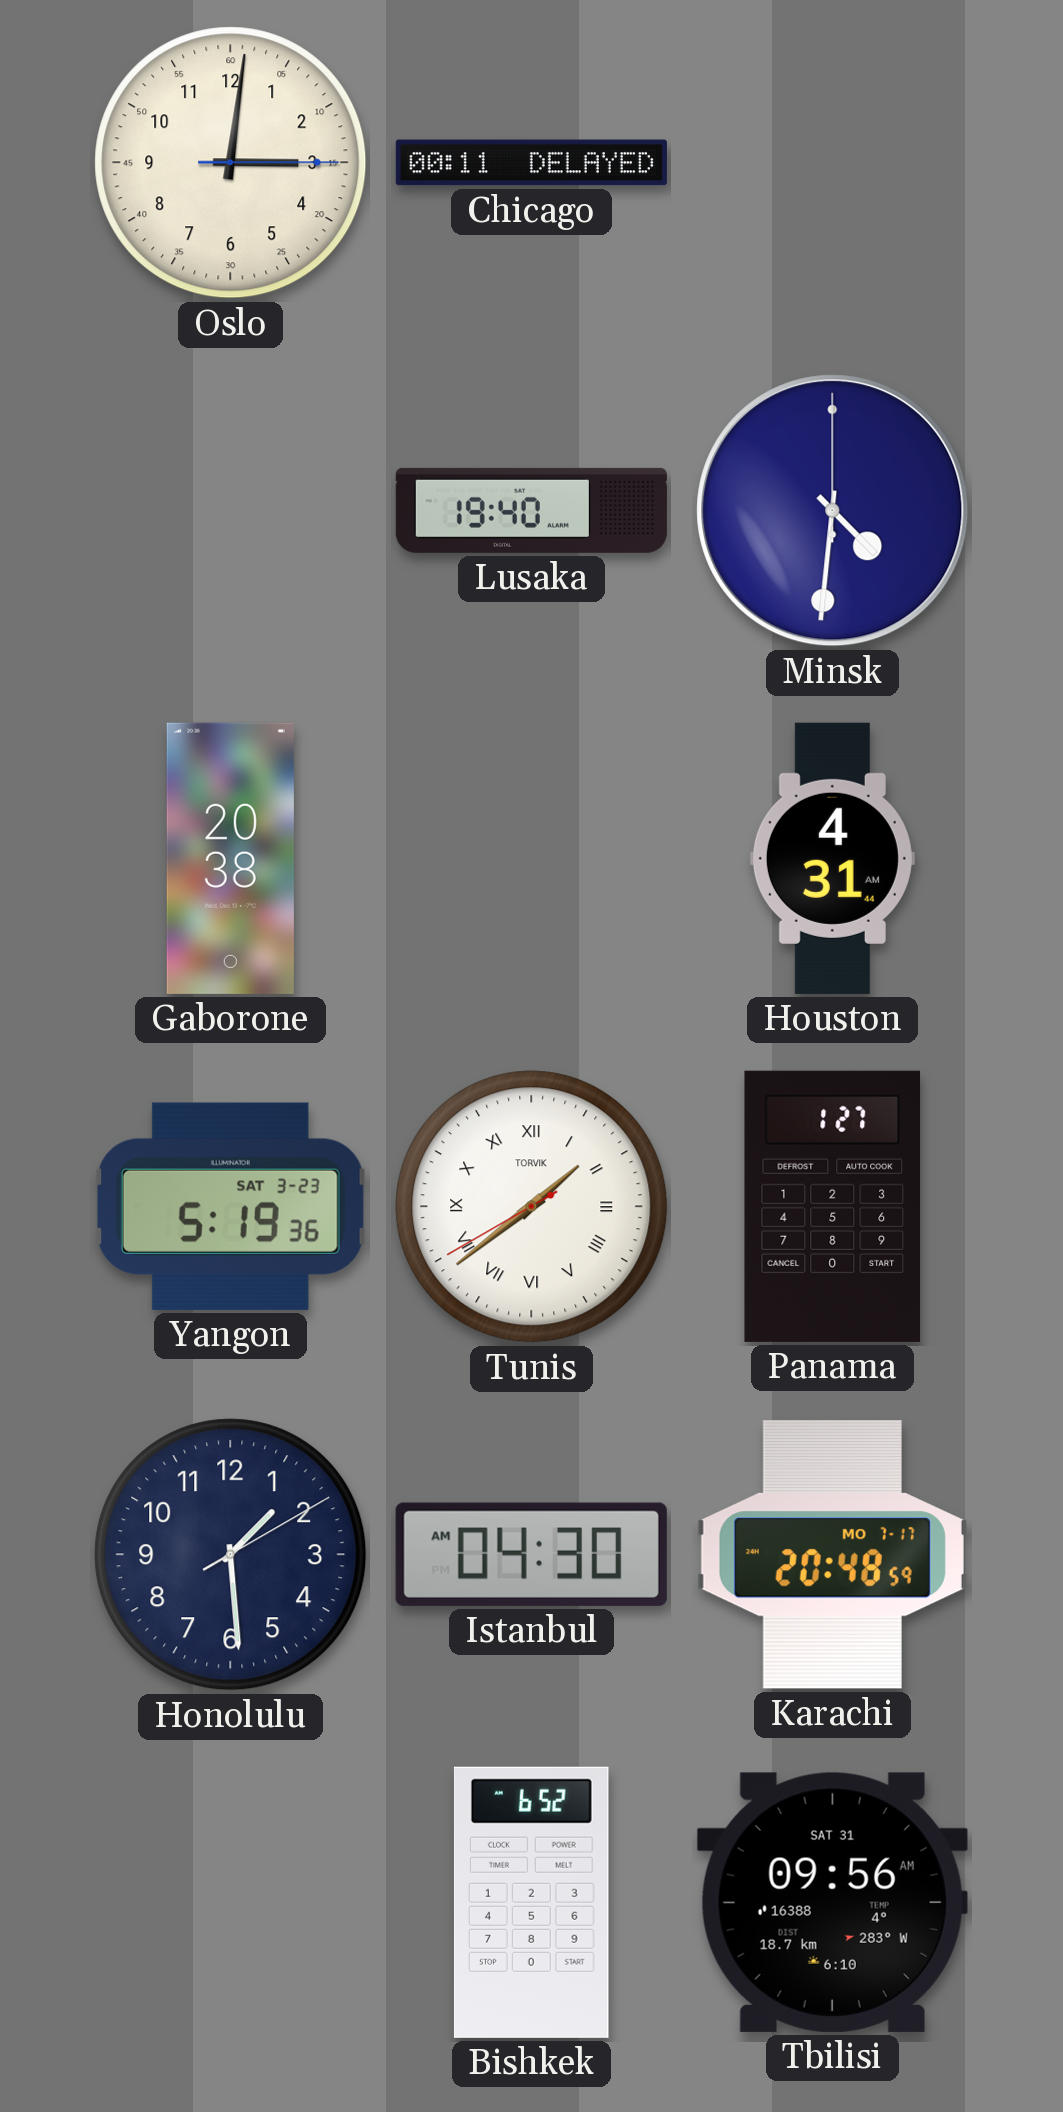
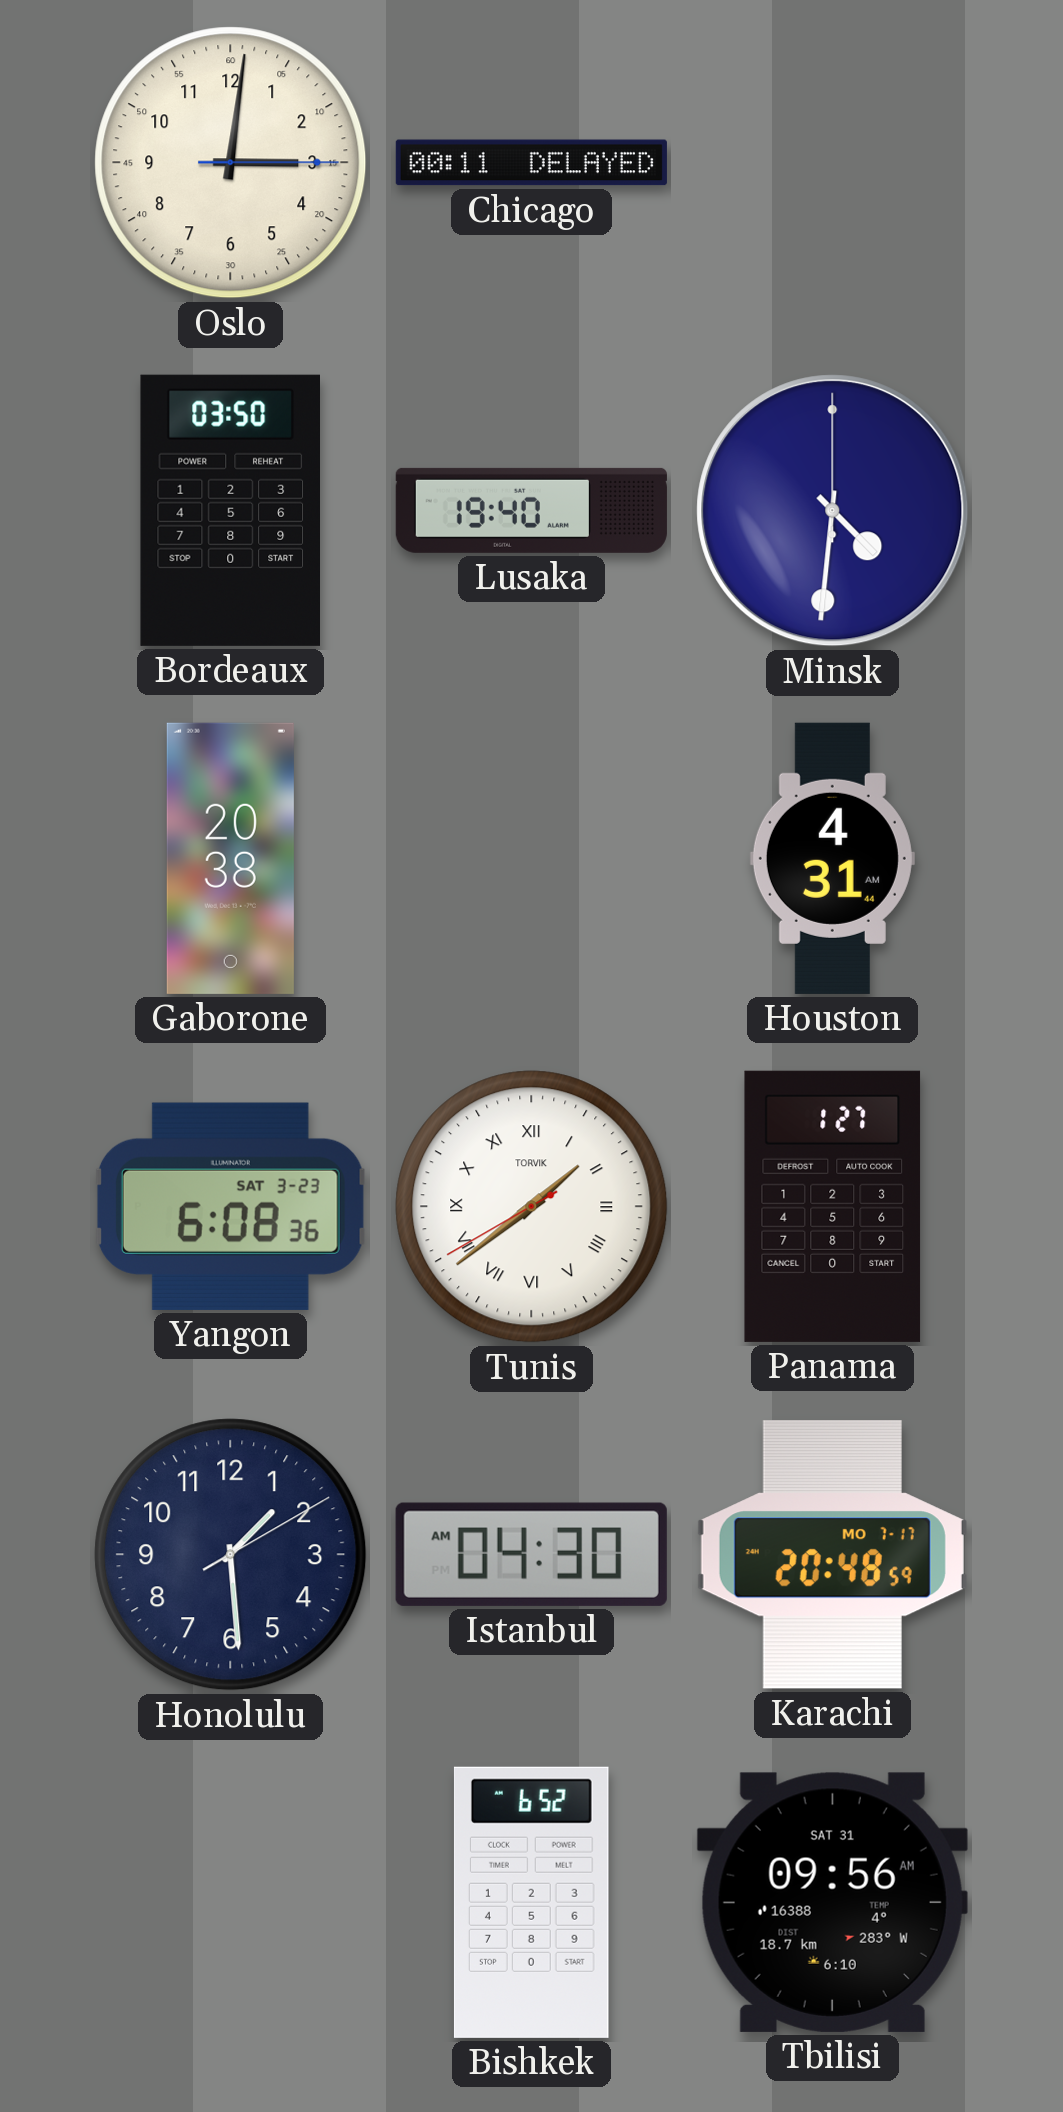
Bordeaux: none -> 03:50 (230, 510)
Yangon: 5:19 -> 6:08 (230, 1206)
